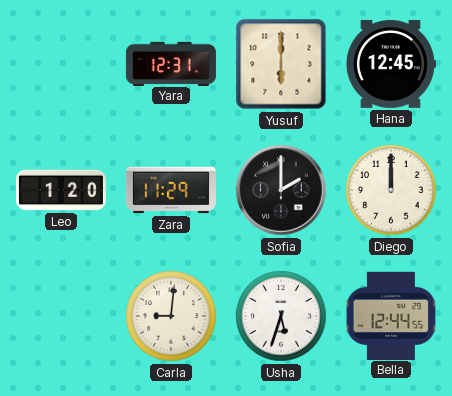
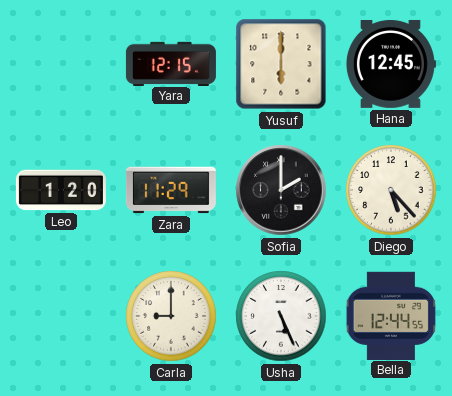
Yara: 12:31 -> 12:15 (171, 63)
Diego: 12:00 -> 5:23 (391, 190)
Carla: 9:01 -> 9:00 (171, 316)
Usha: 5:33 -> 5:26 (281, 316)
